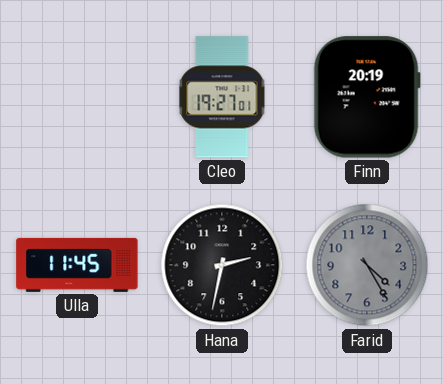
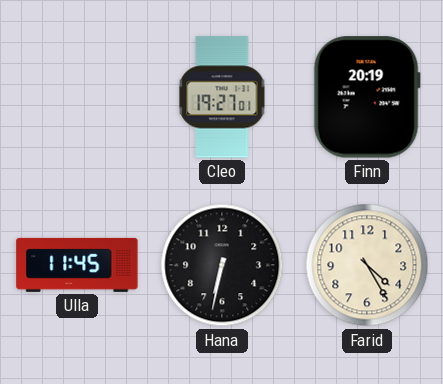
Hana: 2:32 -> 6:32 (222, 265)
Farid dial: grey -> cream (367, 265)
